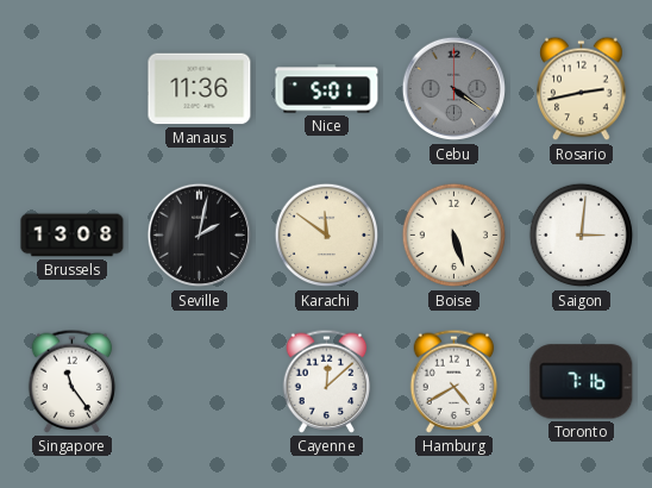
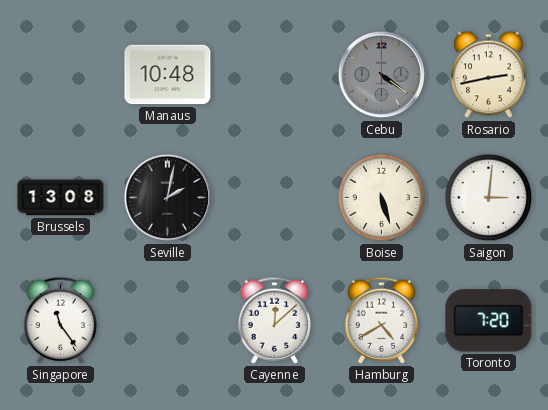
Manaus: 11:36 -> 10:48 (168, 75)
Nice: 5:01 -> none (327, 89)
Karachi: 11:51 -> none (327, 236)
Toronto: 7:16 -> 7:20 (489, 321)
